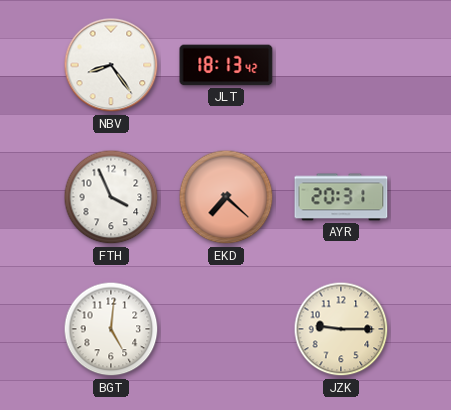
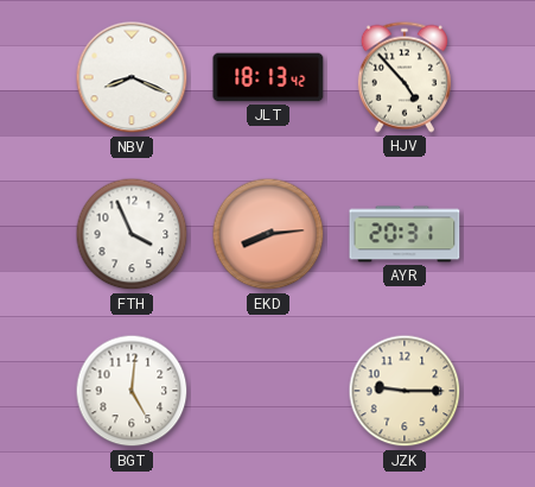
NBV: 8:24 -> 8:19 (132, 77)
HJV: none -> 4:53 (405, 77)
EKD: 7:22 -> 8:14 (268, 234)
